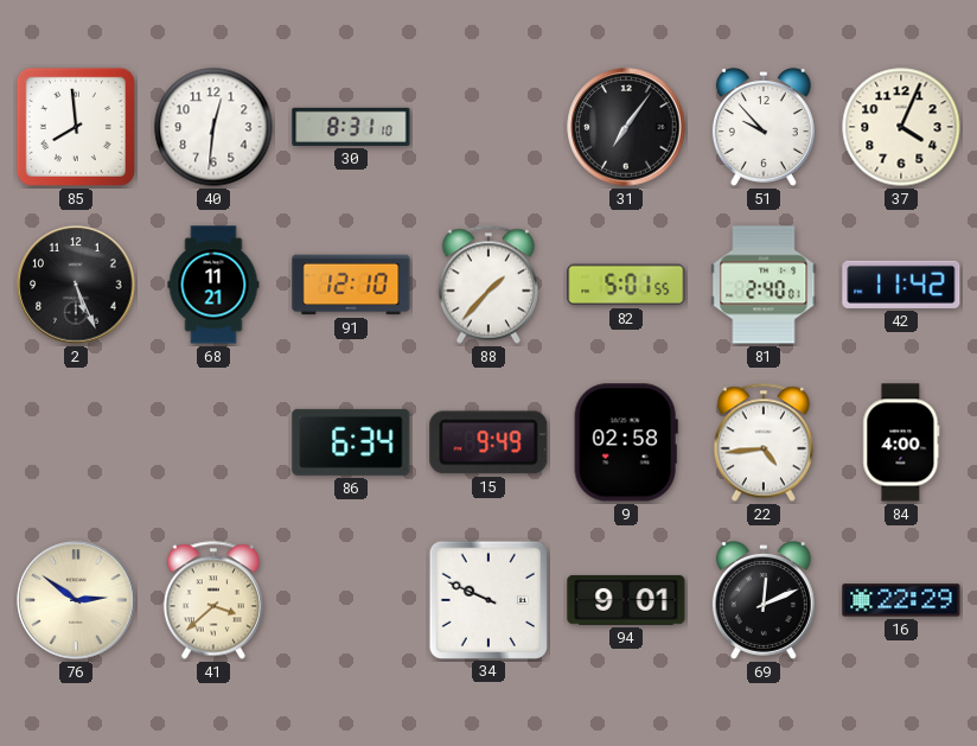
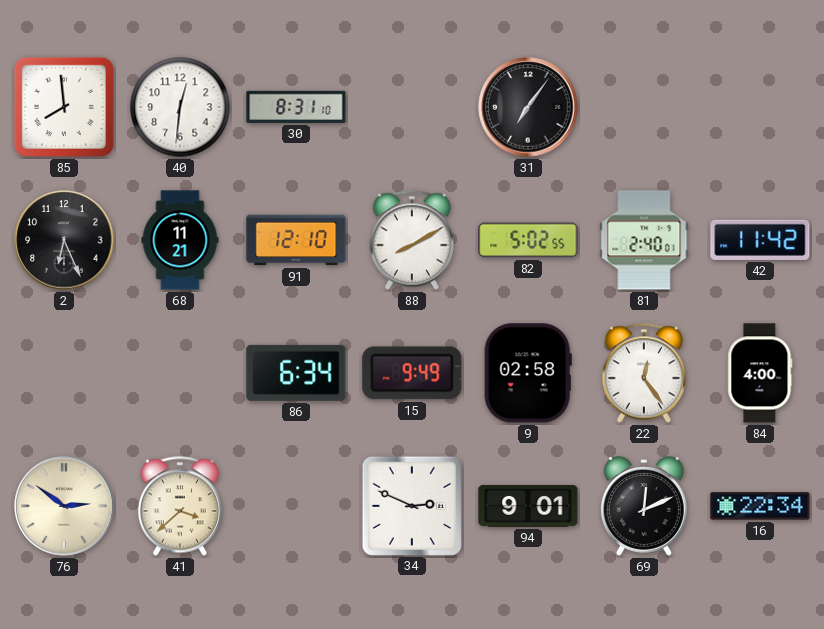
51: 9:53 -> none (764, 128)
37: 4:04 -> none (901, 127)
2: 5:26 -> 6:26 (64, 240)
88: 1:37 -> 8:10 (412, 240)
82: 5:01 -> 5:02 (528, 240)
22: 4:44 -> 12:24 (644, 373)
34: 9:49 -> 2:49 (411, 505)
16: 22:29 -> 22:34 (760, 506)
